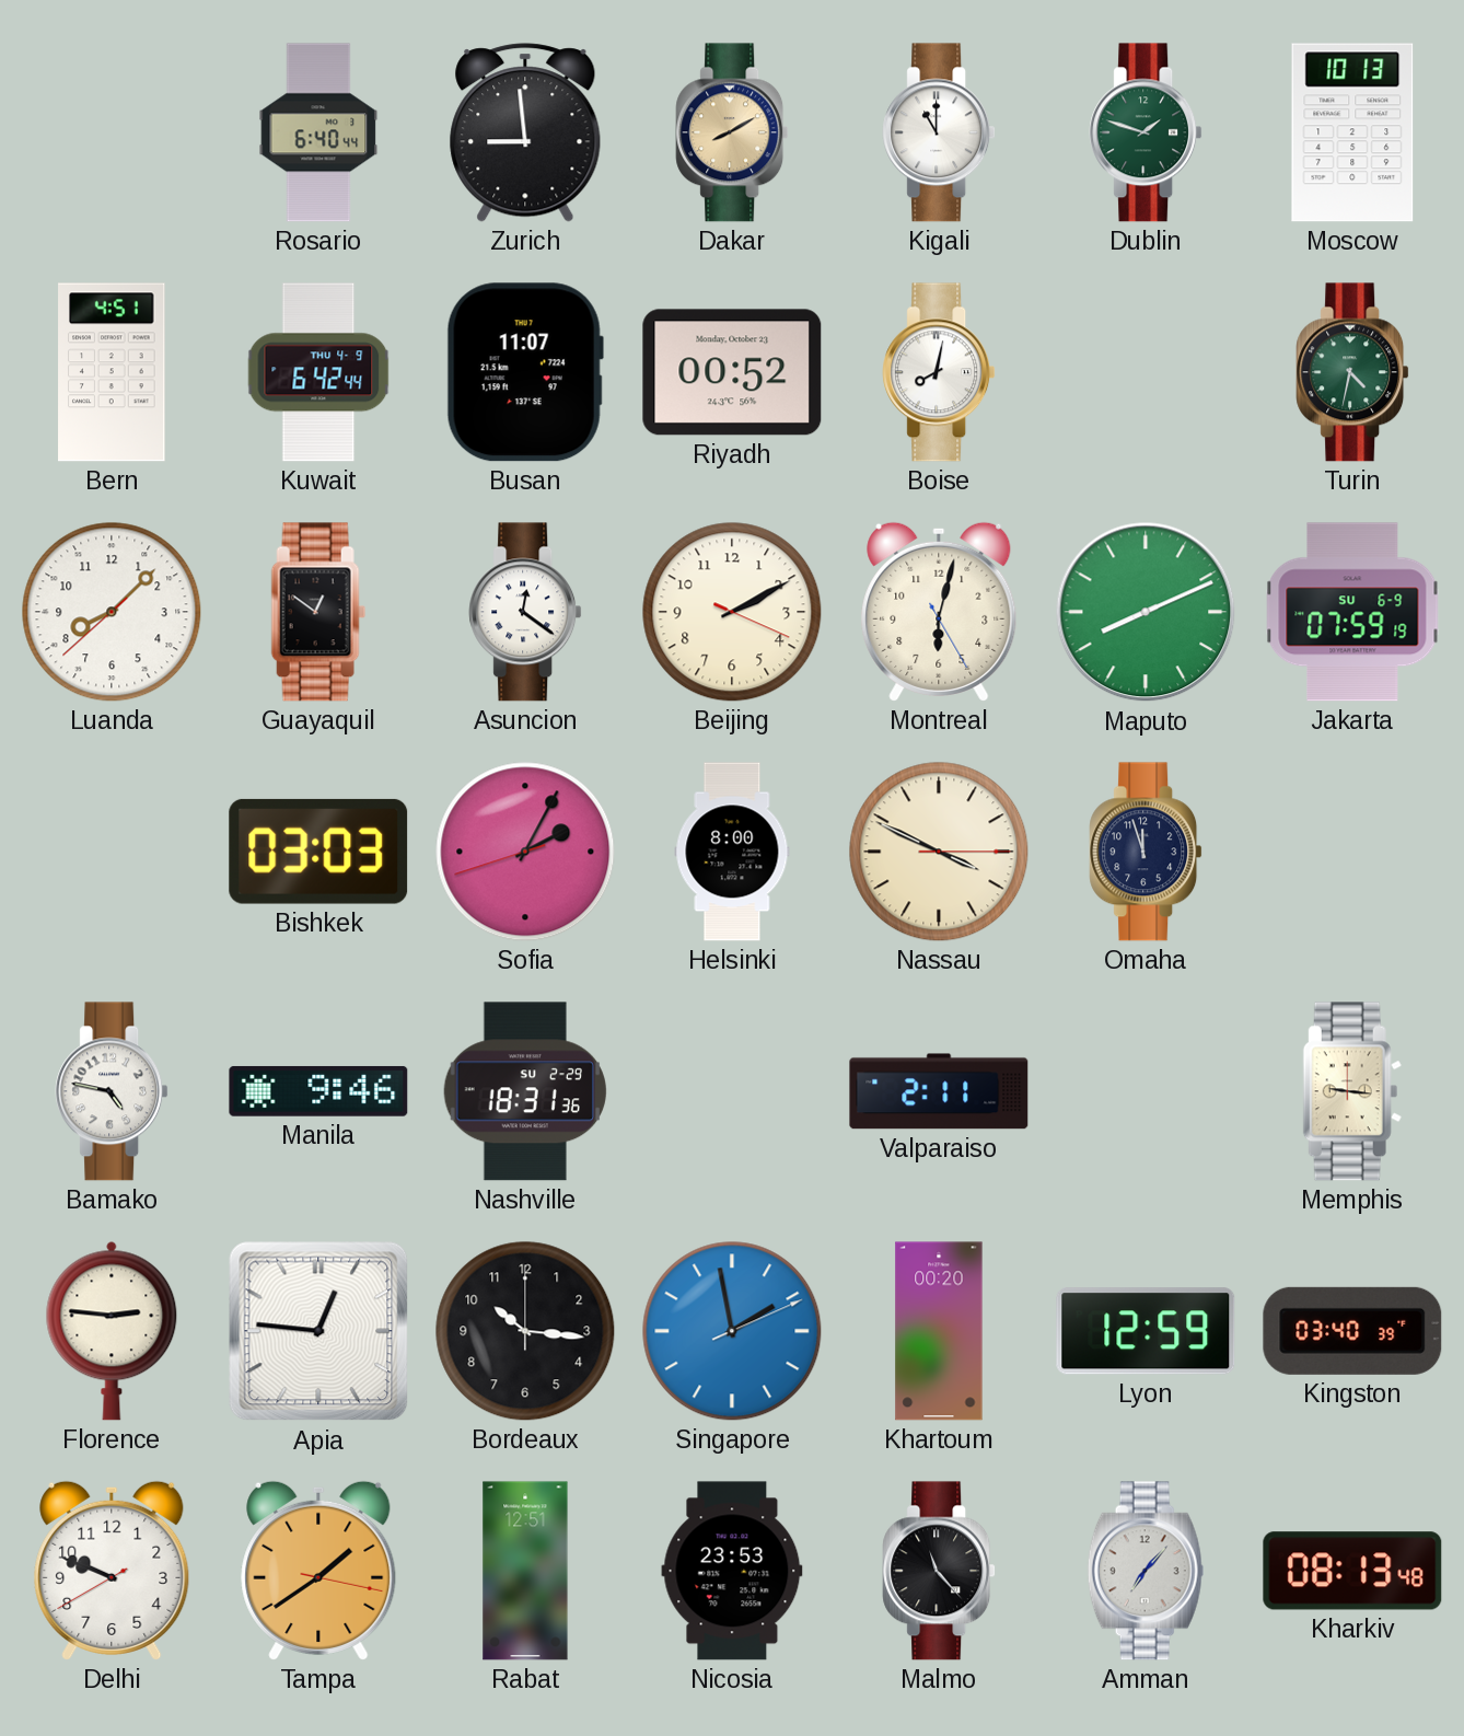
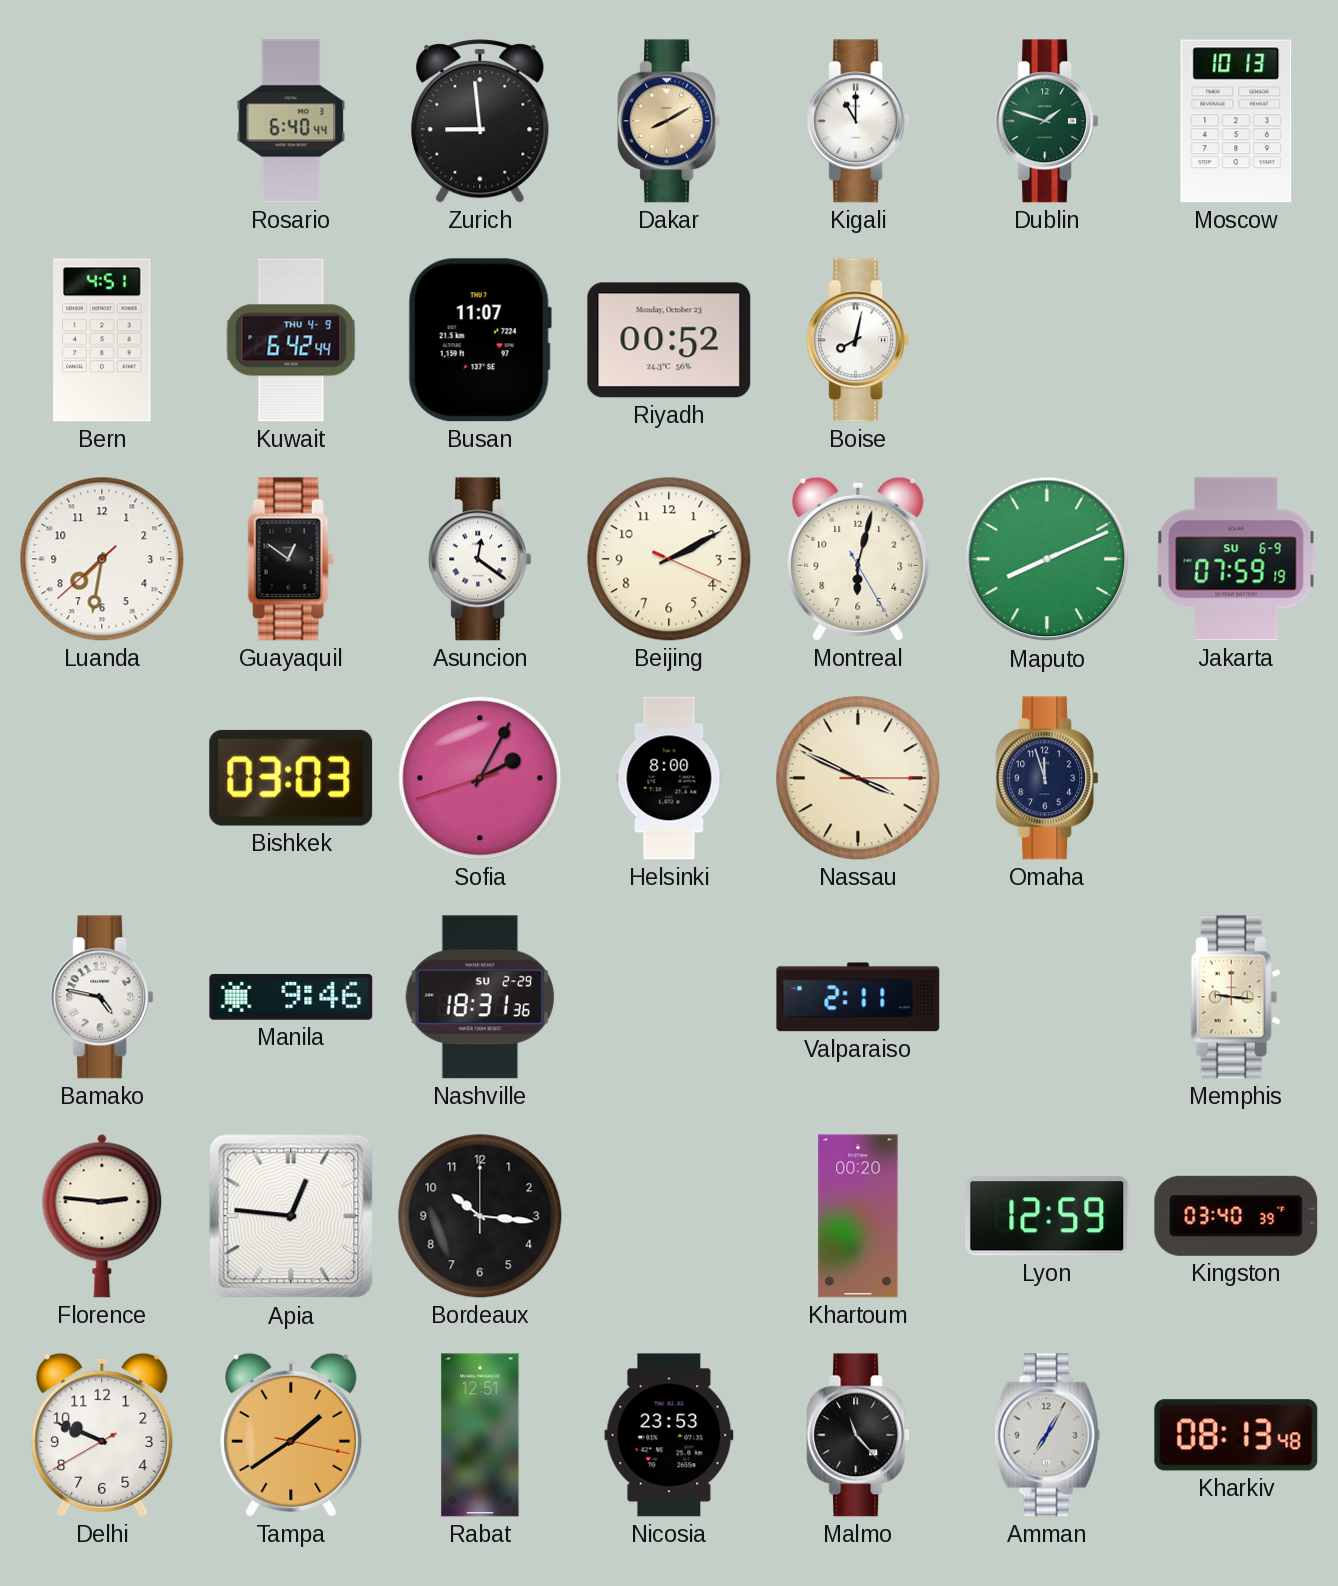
Turin: 4:32 -> none (1352, 372)
Luanda: 8:07 -> 7:31 (102, 559)
Singapore: 1:58 -> none (732, 1331)
Amman: 7:07 -> 7:05 (1047, 1435)
